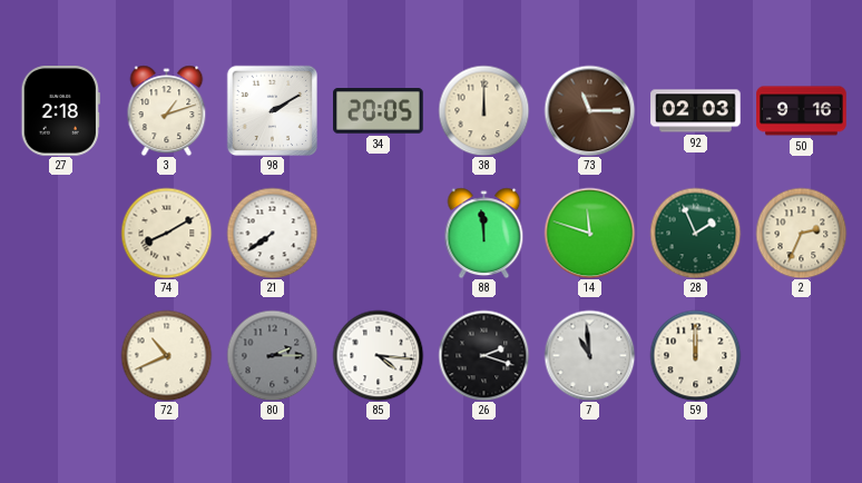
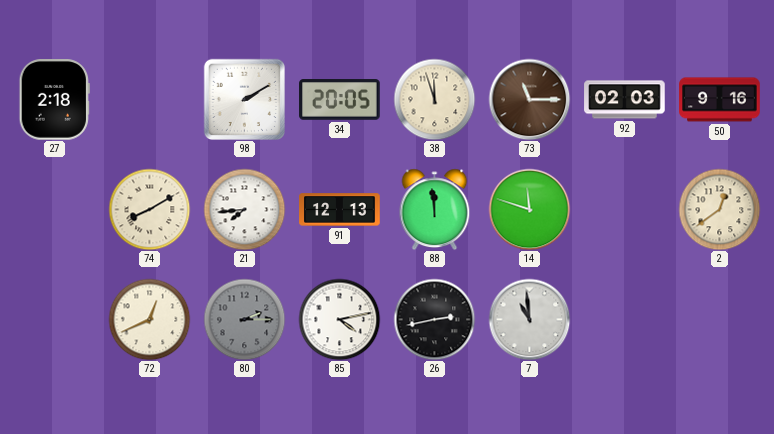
3: 1:12 -> none (167, 110)
38: 12:00 -> 11:57 (434, 99)
21: 7:39 -> 7:44 (244, 209)
91: none -> 12:13 (340, 210)
28: 1:56 -> none (695, 233)
2: 2:34 -> 12:39 (719, 209)
72: 10:41 -> 12:41 (149, 319)
85: 4:16 -> 4:13 (339, 319)
26: 2:18 -> 2:43 (434, 319)
59: 12:00 -> none (695, 355)
